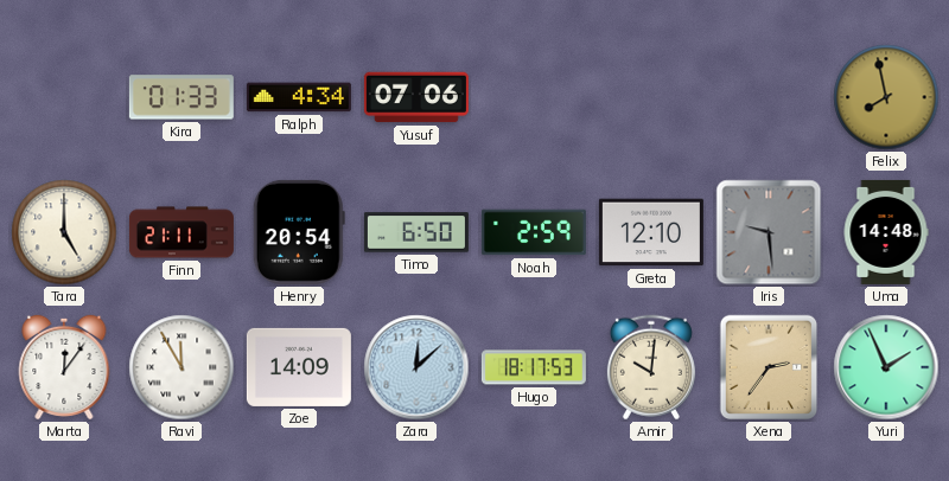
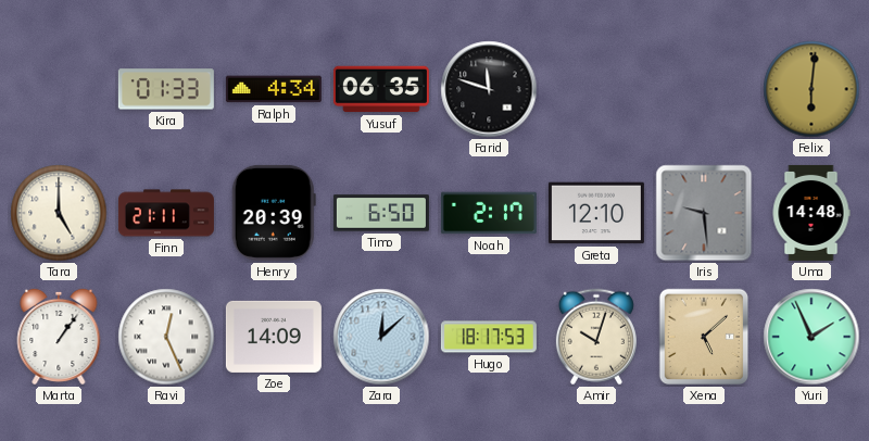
Yusuf: 07:06 -> 06:35 (381, 89)
Farid: none -> 11:48 (489, 89)
Felix: 7:58 -> 6:01 (811, 89)
Henry: 20:54 -> 20:39 (274, 213)
Noah: 2:59 -> 2:17 (489, 213)
Marta: 12:06 -> 1:06 (59, 337)
Ravi: 11:55 -> 12:26 (166, 337)
Amir: 10:01 -> 10:03 (596, 337)
Xena: 2:36 -> 5:08 (704, 337)
